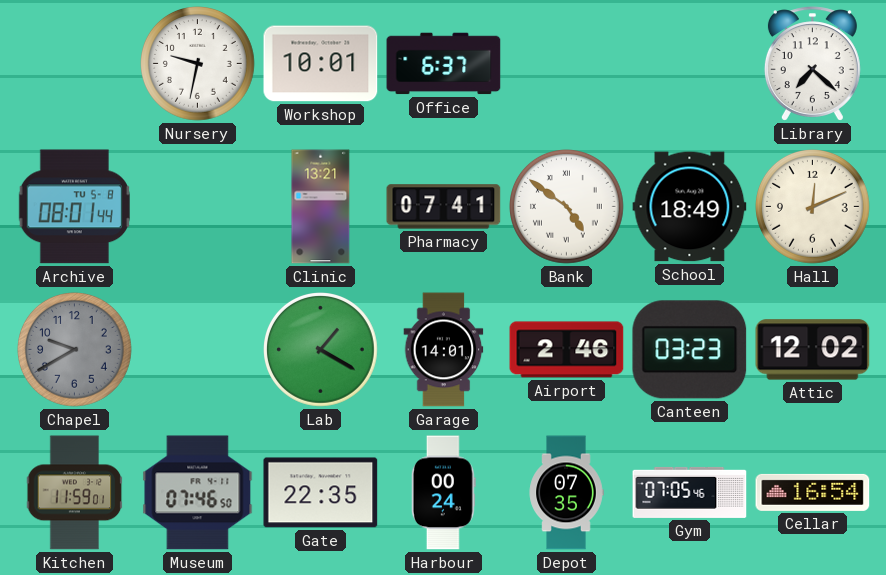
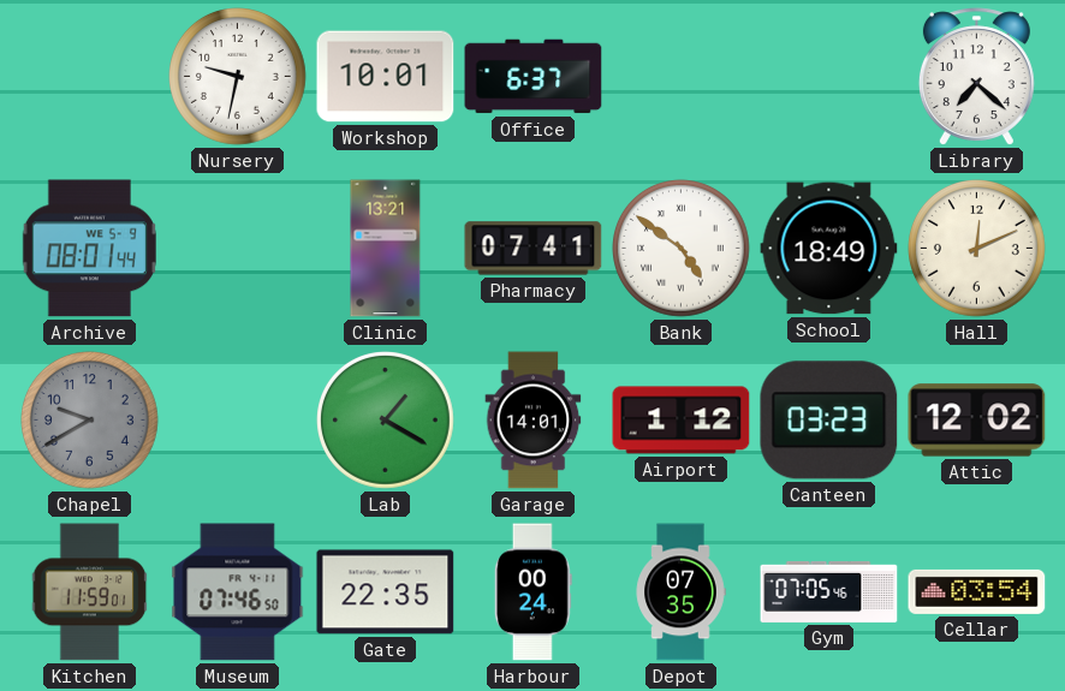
Archive date: TU 5-8 -> WE 5-9 (89, 249)
Airport: 2:46 -> 1:12 (682, 421)
Cellar: 16:54 -> 03:54 (977, 591)
